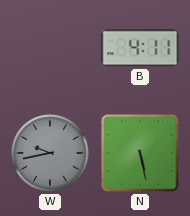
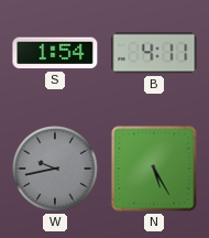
S: none -> 1:54 (55, 53)
N: 5:28 -> 5:25 (154, 169)
